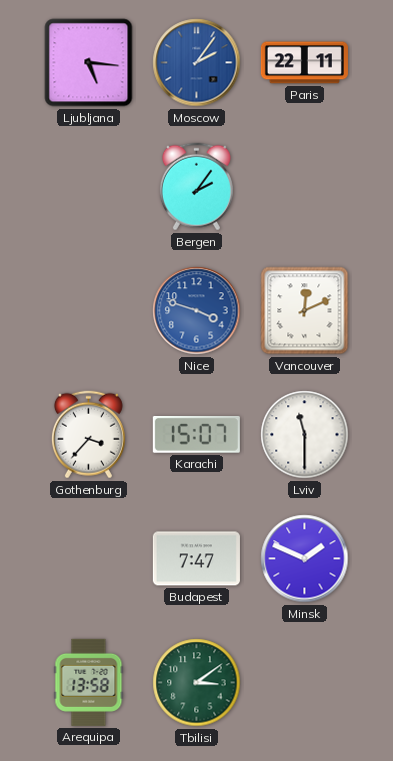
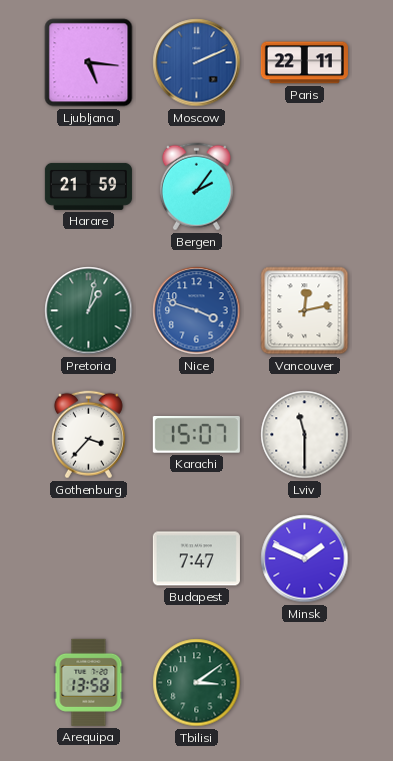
Moscow: 2:06 -> 2:11 (197, 63)
Harare: none -> 21:59 (88, 186)
Pretoria: none -> 1:02 (89, 311)
Vancouver: 12:11 -> 12:13 (305, 311)
